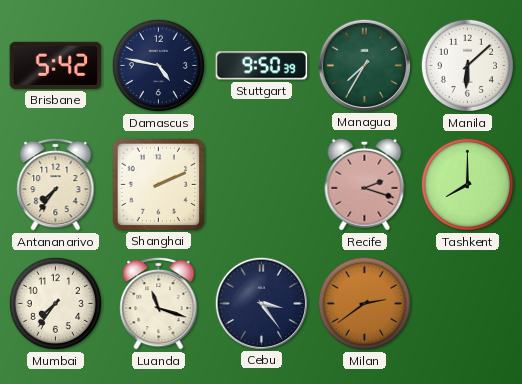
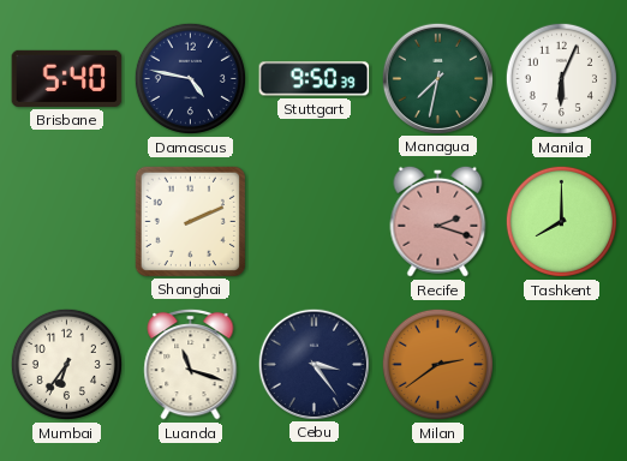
Brisbane: 5:42 -> 5:40 (67, 78)
Managua: 7:35 -> 7:32 (437, 78)
Manila: 6:08 -> 6:04 (561, 78)
Antananarivo: 7:36 -> none (56, 184)
Mumbai: 7:36 -> 6:36 (66, 364)
